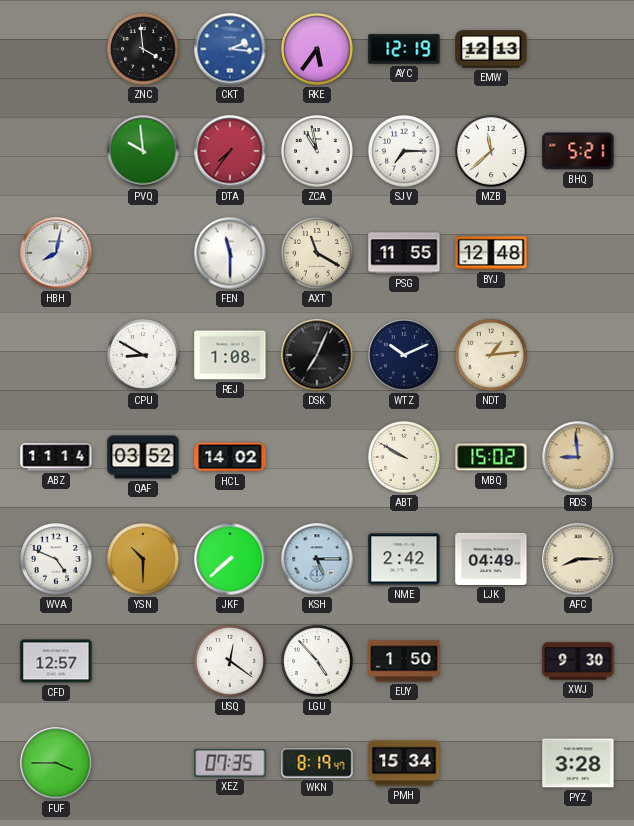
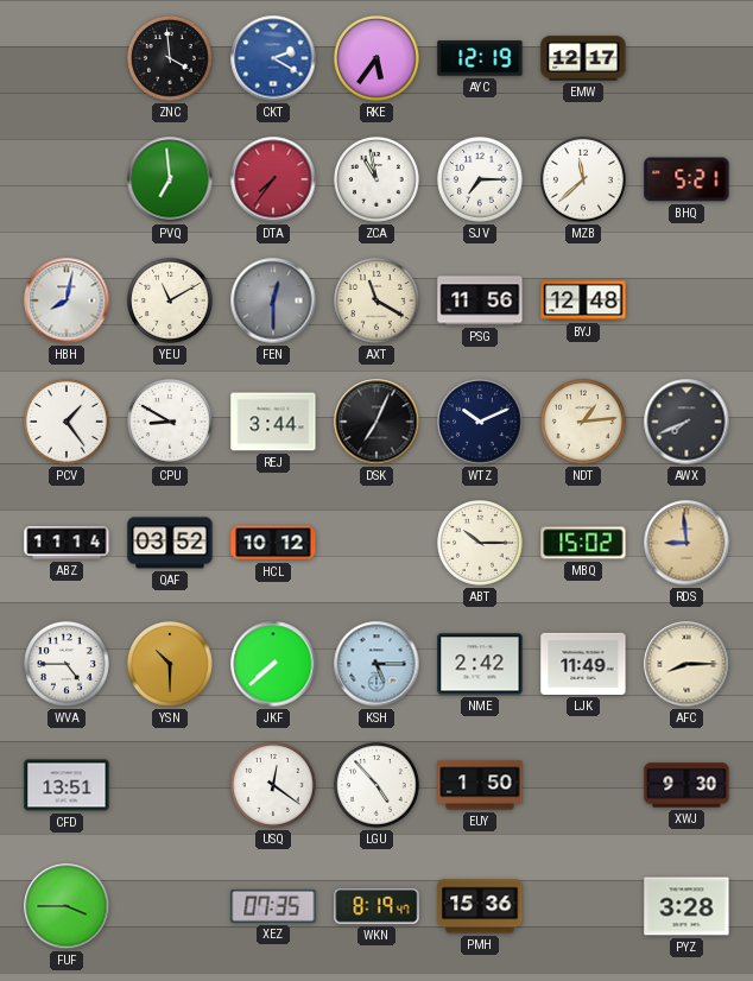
CKT: 2:16 -> 2:20 (273, 58)
EMW: 12:13 -> 12:17 (583, 58)
PVQ: 9:59 -> 6:59 (170, 179)
YEU: none -> 11:10 (171, 302)
FEN: 11:30 -> 12:30 (273, 300)
FEN dial: white -> grey (273, 300)
PSG: 11:55 -> 11:56 (480, 300)
PCV: none -> 1:24 (68, 423)
REJ: 1:08 -> 3:44 (273, 422)
AWX: none -> 7:41 (686, 422)
HCL: 14:02 -> 10:12 (273, 543)
ABT: 9:50 -> 10:15 (481, 544)
WVA: 4:49 -> 4:45 (68, 665)
LJK: 04:49 -> 11:49 (583, 664)
CFD: 12:57 -> 13:51 (67, 785)
PMH: 15:34 -> 15:36 (480, 906)
